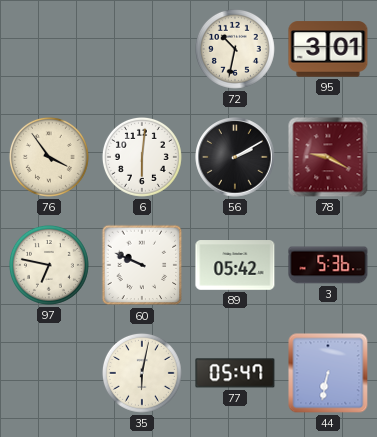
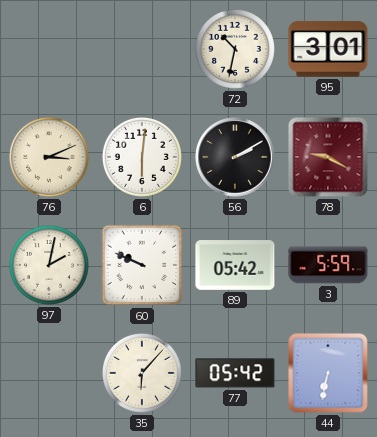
76: 3:54 -> 3:11 (49, 157)
97: 6:47 -> 2:02 (49, 265)
3: 5:36 -> 5:59 (328, 265)
35: 6:02 -> 6:07 (142, 373)
77: 05:47 -> 05:42 (235, 373)
